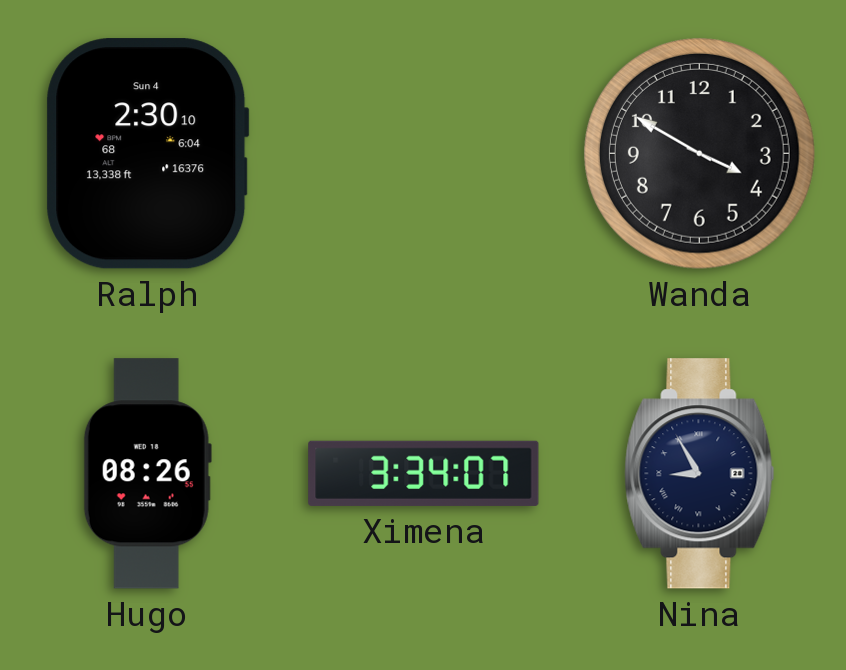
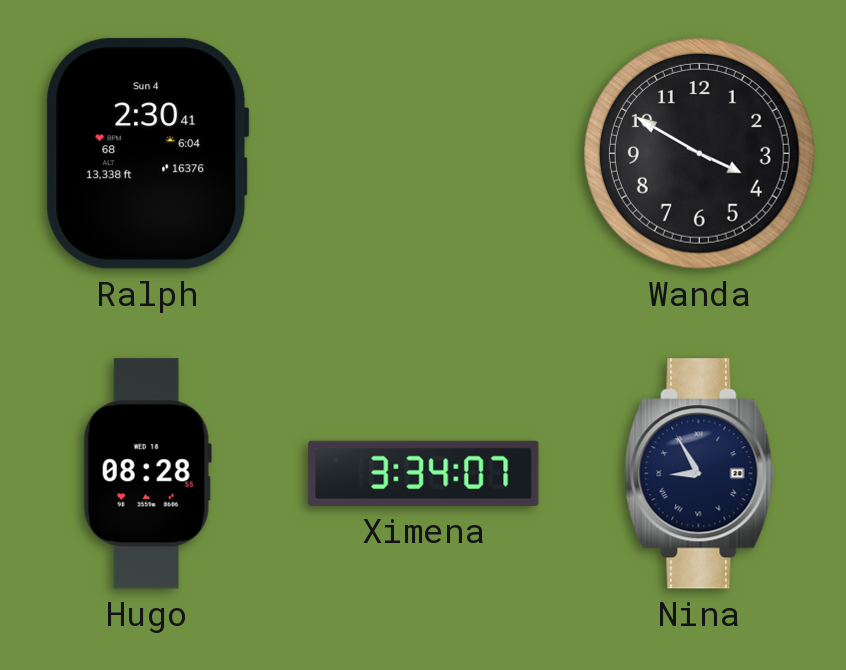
Ralph: 2:30:10 -> 2:30:41 (148, 154)
Hugo: 08:26 -> 08:28 (147, 474)
